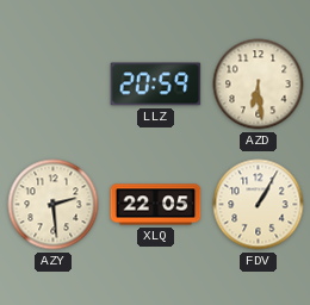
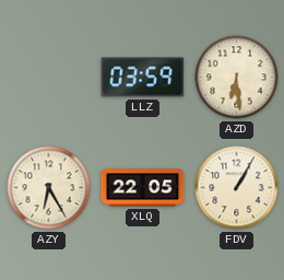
LLZ: 20:59 -> 03:59 (143, 78)
AZY: 2:29 -> 6:25 (49, 188)
